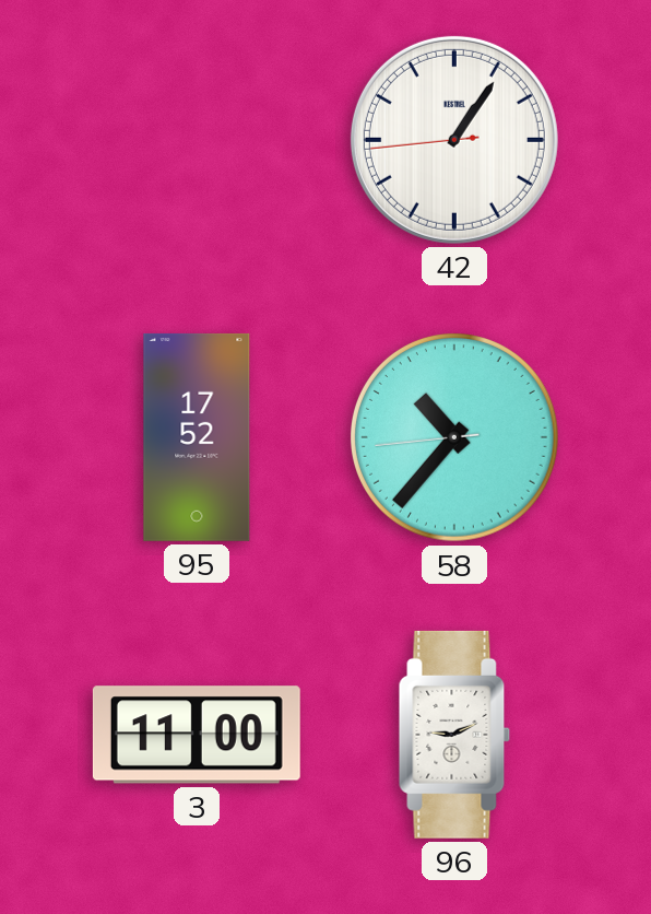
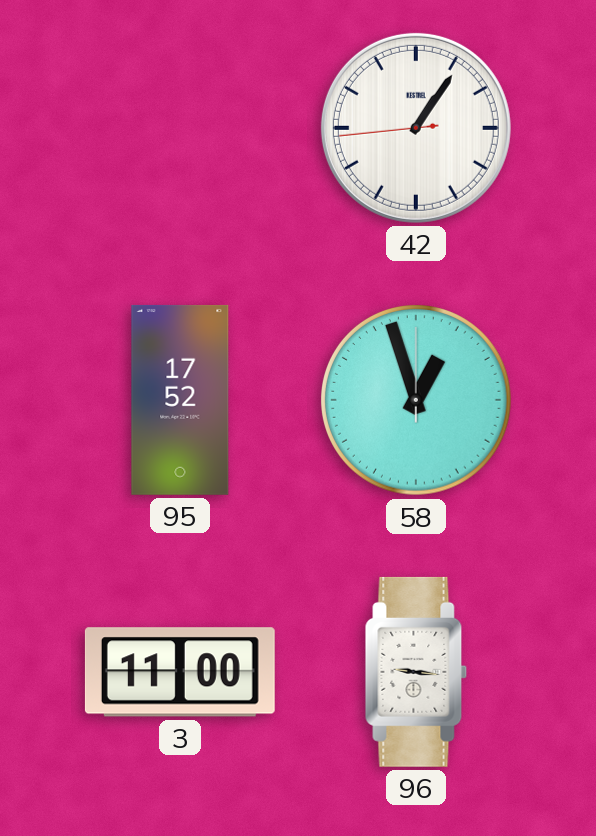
58: 10:36 -> 12:57 (417, 401)
96: 9:11 -> 9:16 (416, 672)
